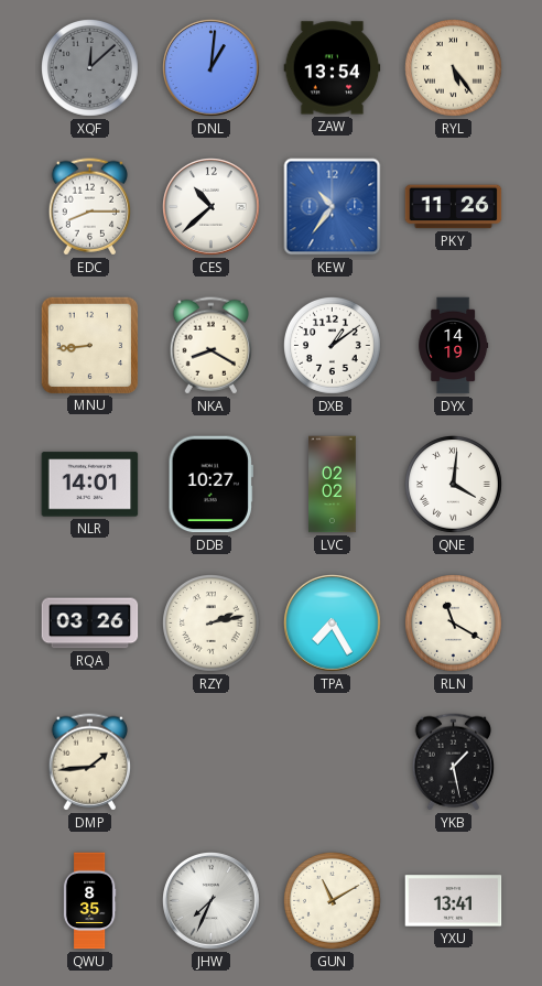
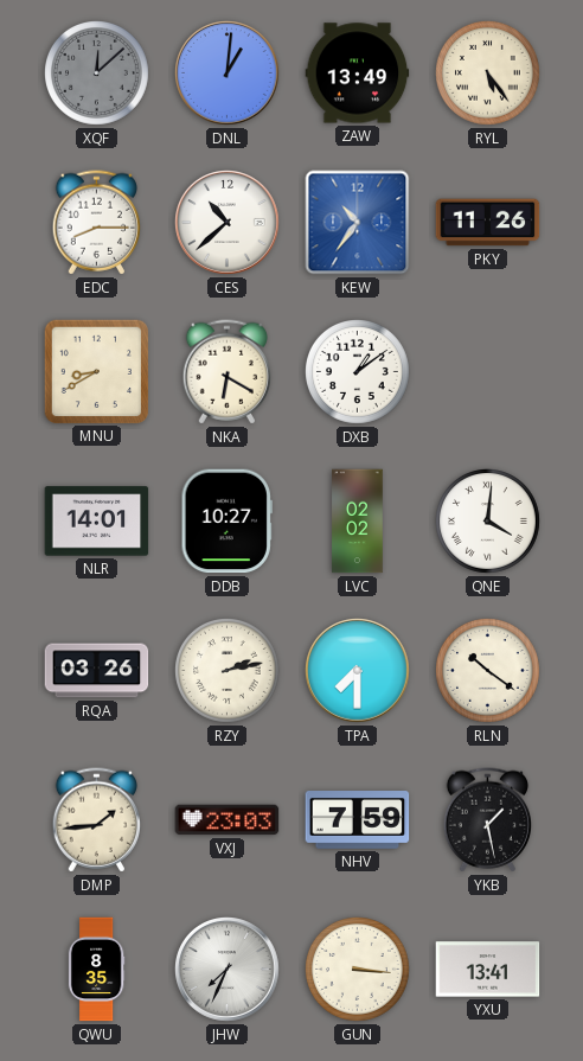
ZAW: 13:54 -> 13:49 (358, 73)
MNU: 8:44 -> 8:40 (96, 371)
NKA: 8:20 -> 6:20 (226, 372)
DYX: 14:19 -> none (454, 346)
TPA: 7:25 -> 7:30 (358, 671)
RLN: 11:20 -> 10:21 (488, 671)
VXJ: none -> 23:03 (228, 820)
NHV: none -> 7:59 (358, 820)
GUN: 11:10 -> 3:16 (358, 970)
